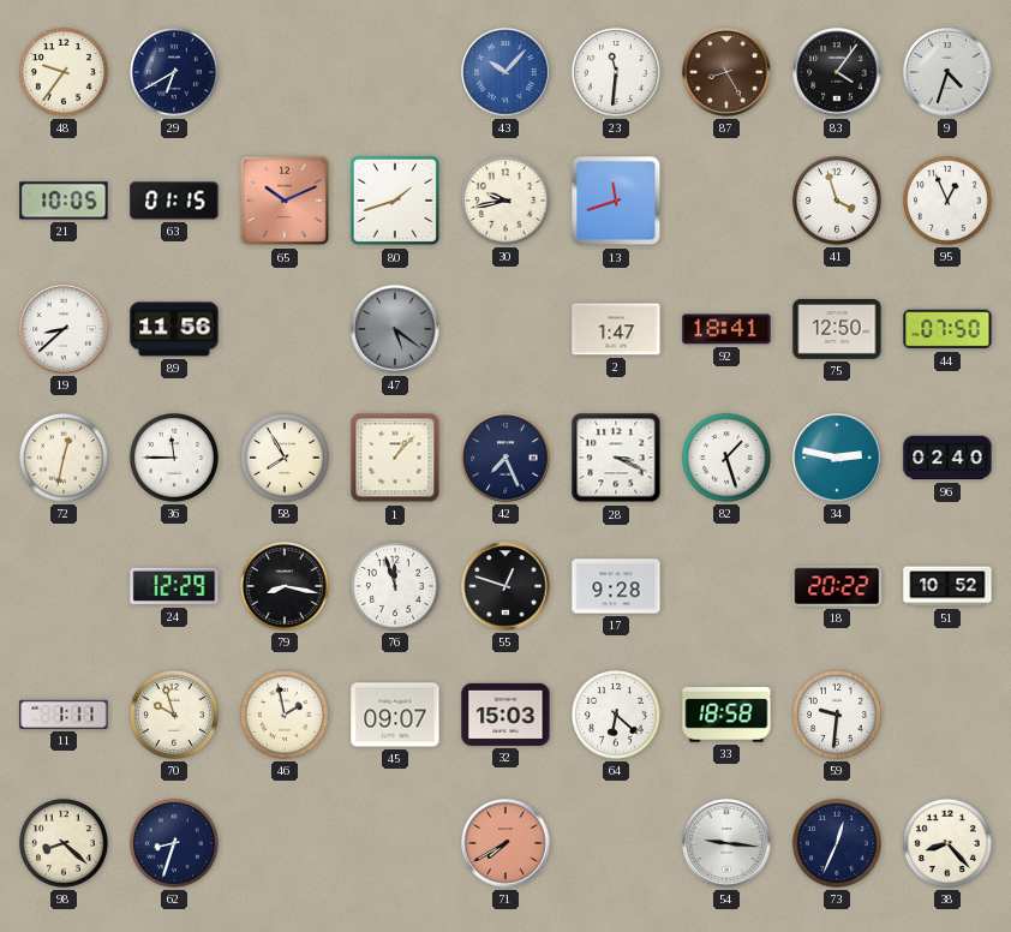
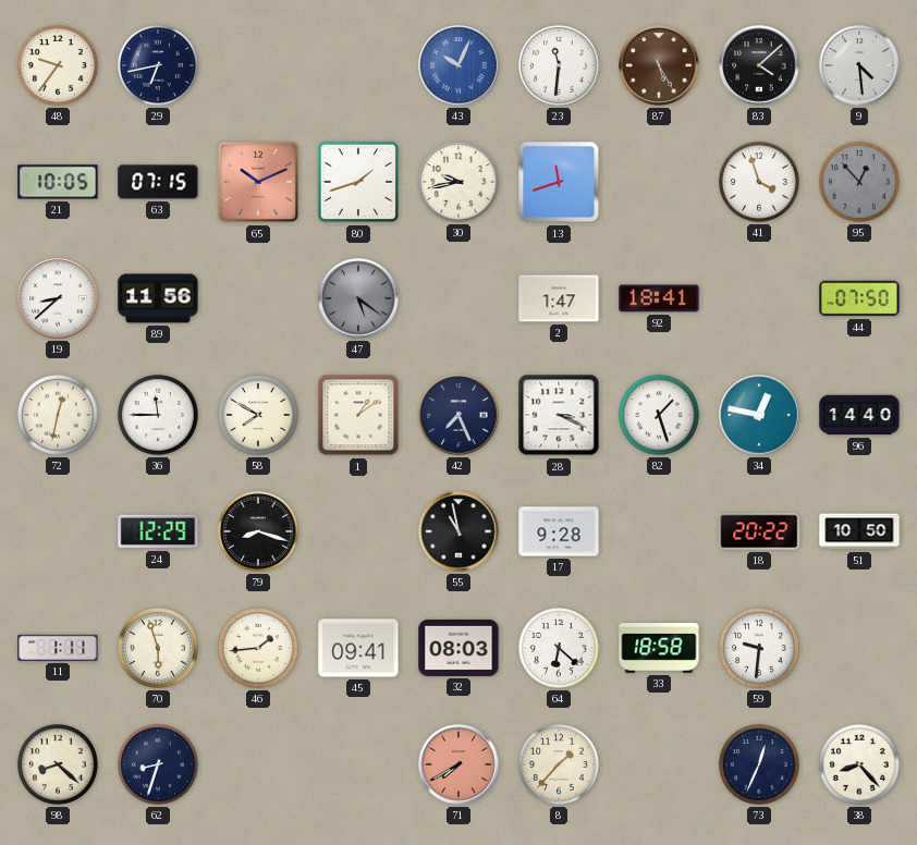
29: 6:40 -> 6:43 (158, 65)
43: 10:07 -> 10:04 (458, 65)
87: 8:25 -> 5:25 (659, 65)
83: 4:06 -> 4:08 (759, 65)
9: 4:33 -> 4:29 (859, 65)
63: 01:15 -> 07:15 (158, 182)
95: 12:56 -> 12:53 (859, 182)
95 dial: white -> grey (859, 182)
75: 12:50 -> none (837, 330)
58: 7:55 -> 7:50 (258, 415)
1: 1:07 -> 1:09 (358, 415)
34: 2:47 -> 12:47 (759, 415)
96: 02:40 -> 14:40 (859, 415)
79: 8:17 -> 8:18 (258, 531)
76: 11:57 -> none (395, 586)
55: 12:48 -> 10:58 (458, 531)
51: 10:52 -> 10:50 (859, 531)
70: 9:57 -> 5:57 (158, 648)
46: 1:58 -> 1:44 (258, 648)
45: 09:07 -> 09:41 (358, 648)
32: 15:03 -> 08:03 (458, 648)
8: none -> 1:37 (559, 764)
54: 9:16 -> none (726, 843)
